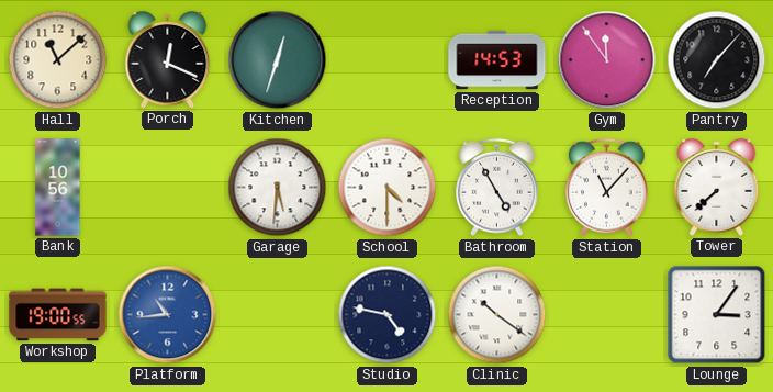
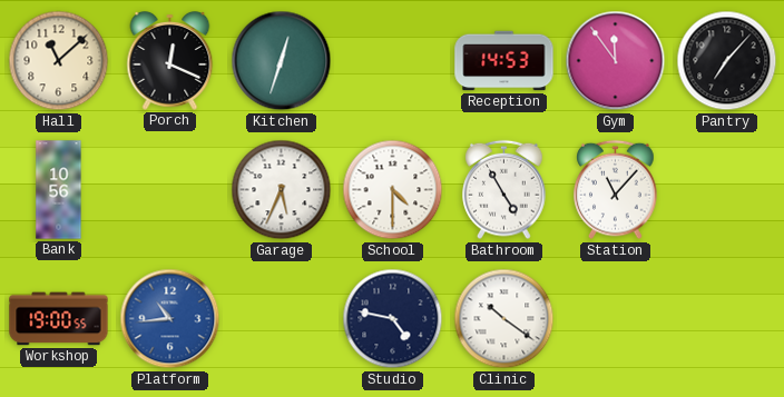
Garage: 5:31 -> 5:34 (282, 190)
Tower: 7:38 -> none (717, 188)
Lounge: 3:06 -> none (717, 315)
